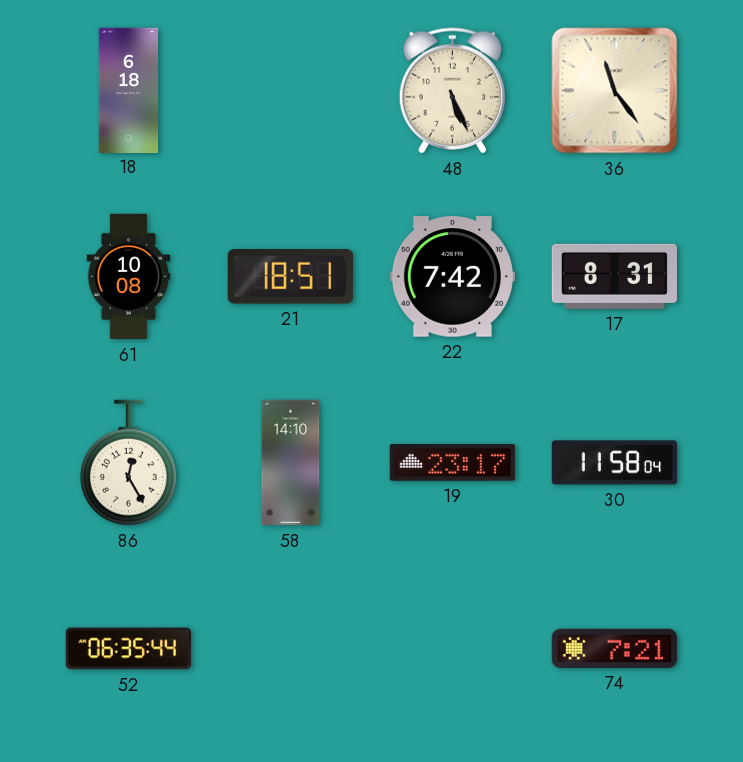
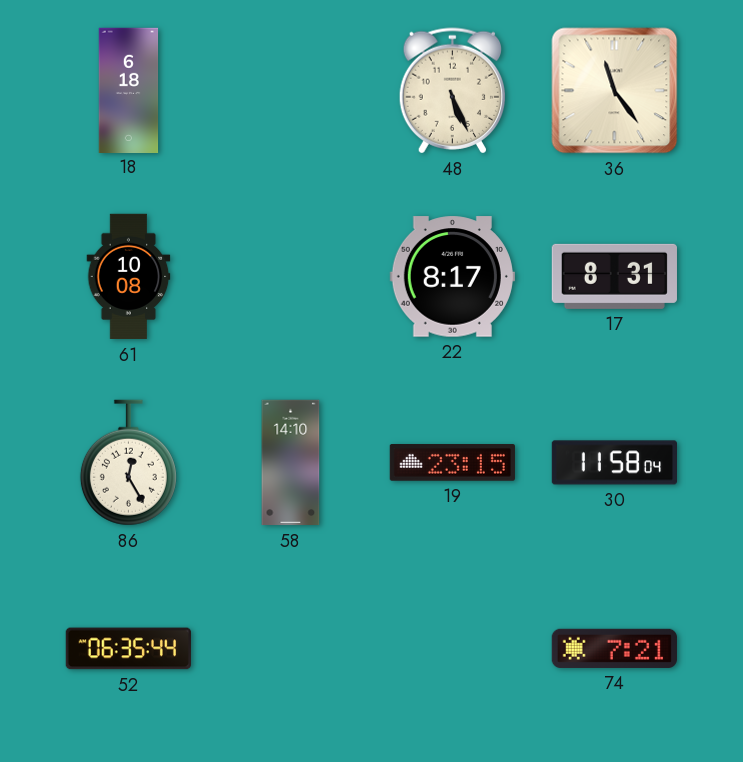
21: 18:51 -> none (290, 277)
22: 7:42 -> 8:17 (452, 277)
19: 23:17 -> 23:15 (452, 463)
